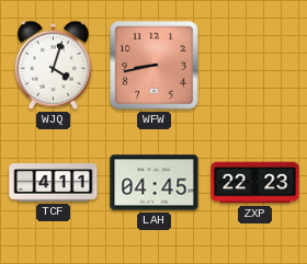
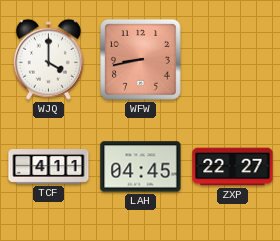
WJQ: 4:03 -> 4:00 (48, 59)
ZXP: 22:23 -> 22:27 (233, 167)
